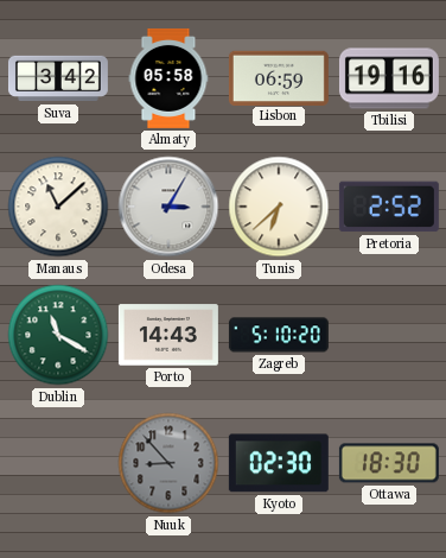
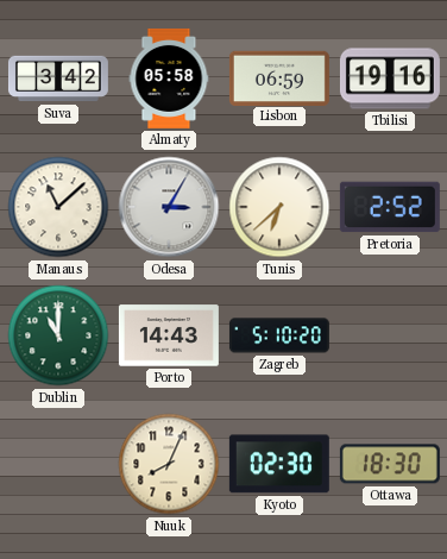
Dublin: 11:20 -> 11:00 (58, 335)
Nuuk: 8:53 -> 8:04 (169, 464)
Nuuk dial: grey -> cream (169, 464)
